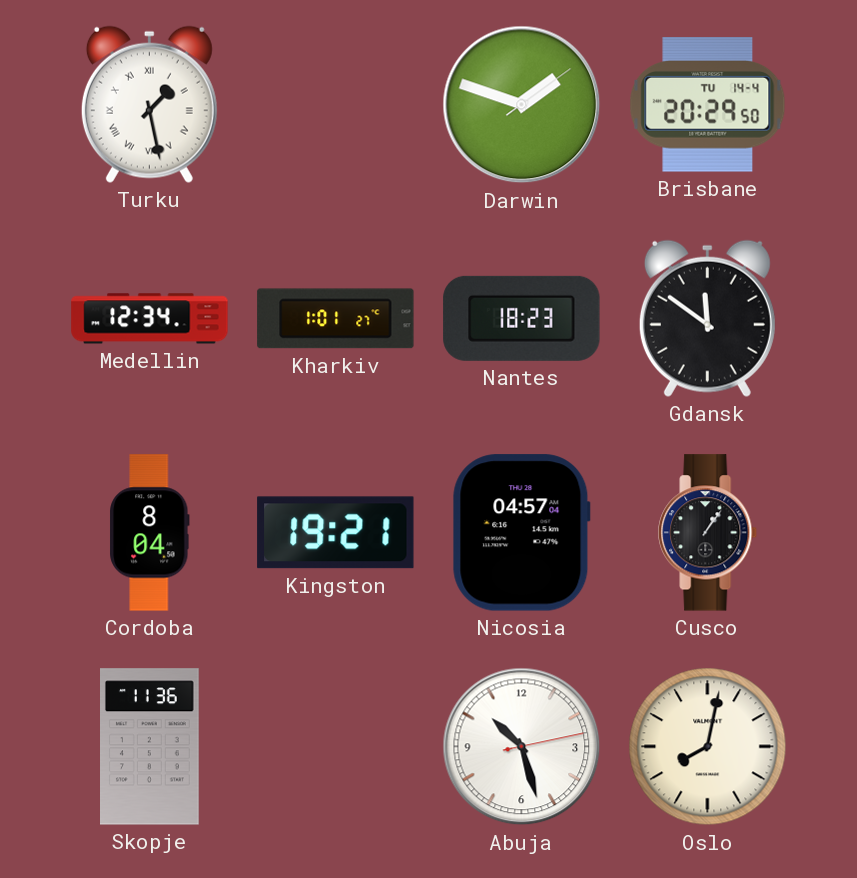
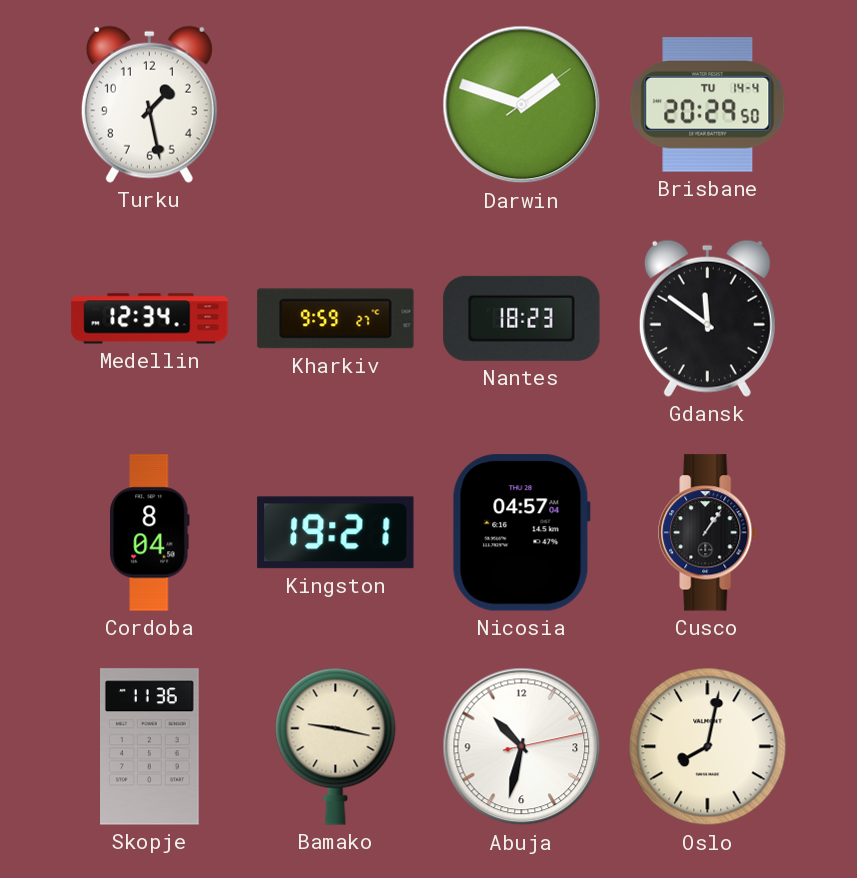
Turku numerals: Roman -> Arabic (149, 104)
Kharkiv: 1:01 -> 9:59 (336, 319)
Bamako: none -> 9:17 (336, 746)
Abuja: 10:27 -> 10:32 (522, 747)
